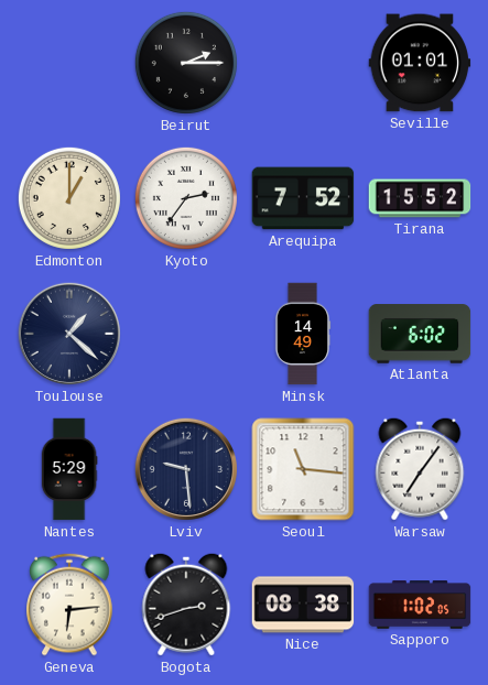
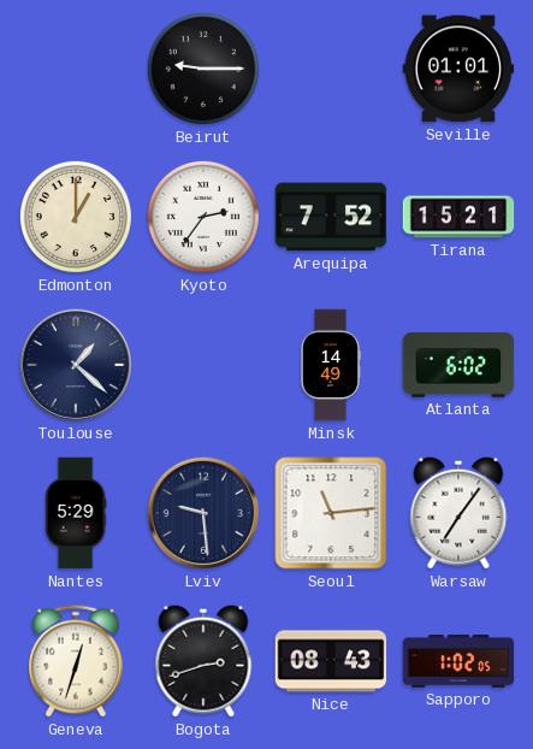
Beirut: 2:15 -> 9:15 (203, 69)
Tirana: 15:52 -> 15:21 (458, 217)
Seoul: 11:16 -> 11:14 (331, 513)
Geneva: 6:14 -> 12:33 (76, 661)
Nice: 08:38 -> 08:43 (331, 661)
